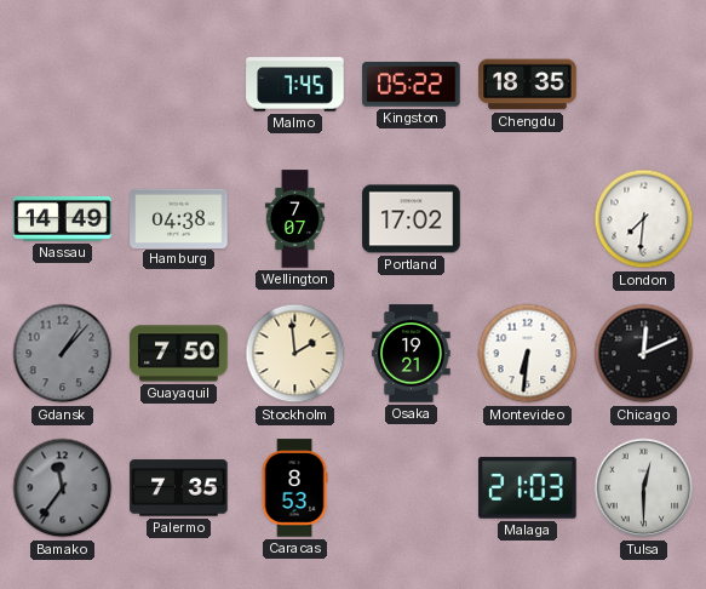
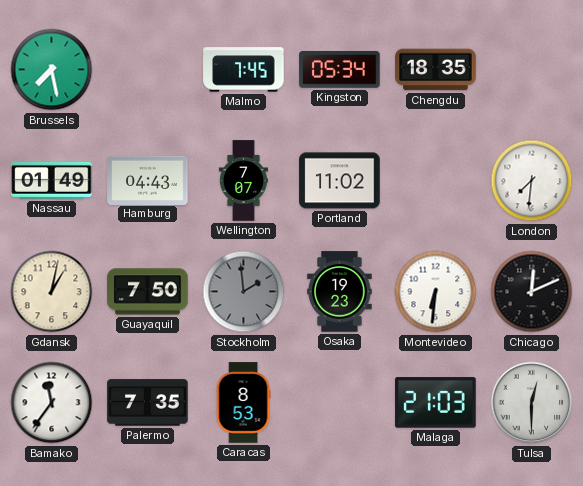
Brussels: none -> 7:28 (52, 70)
Kingston: 05:22 -> 05:34 (340, 70)
Nassau: 14:49 -> 01:49 (52, 181)
Hamburg: 04:38 -> 04:43 (148, 180)
Portland: 17:02 -> 11:02 (340, 181)
Gdansk: 1:07 -> 1:02 (52, 292)
Gdansk dial: grey -> cream (52, 292)
Stockholm dial: cream -> grey (244, 292)
Osaka: 19:21 -> 19:23 (340, 292)
Bamako dial: grey -> white (52, 403)
